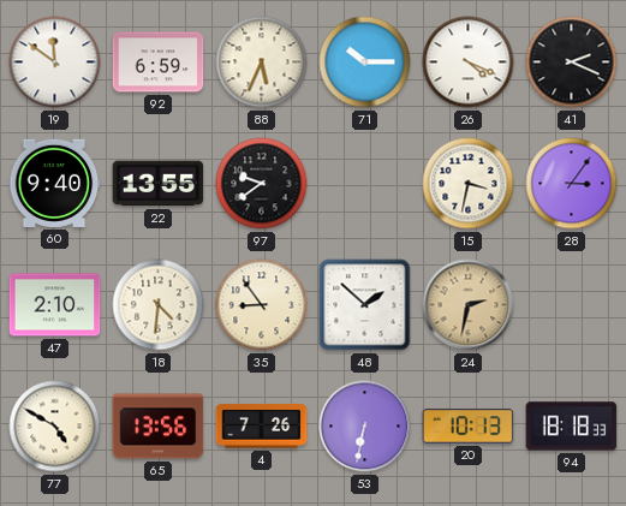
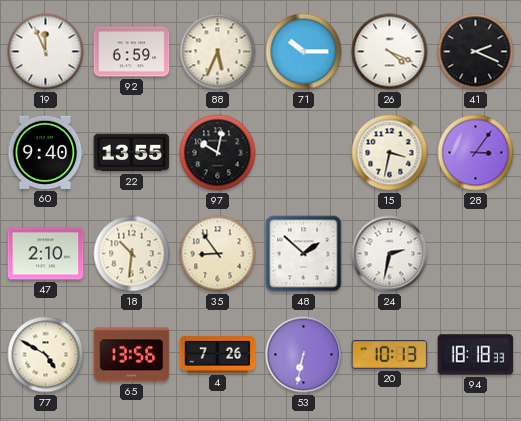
19: 11:51 -> 11:56 (46, 52)
97: 9:39 -> 10:02 (218, 153)
18: 4:31 -> 10:31 (132, 254)
24 dial: champagne -> white (390, 254)
